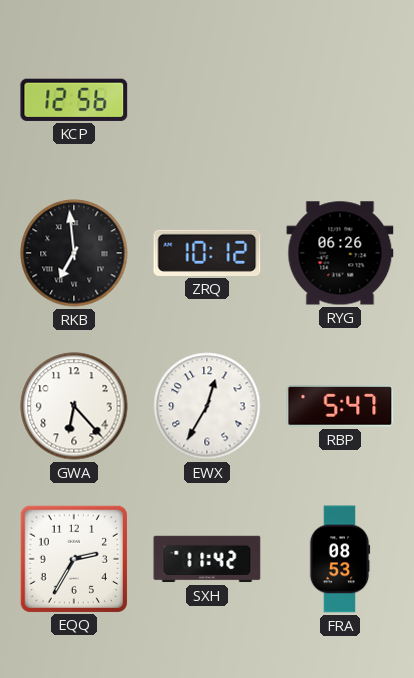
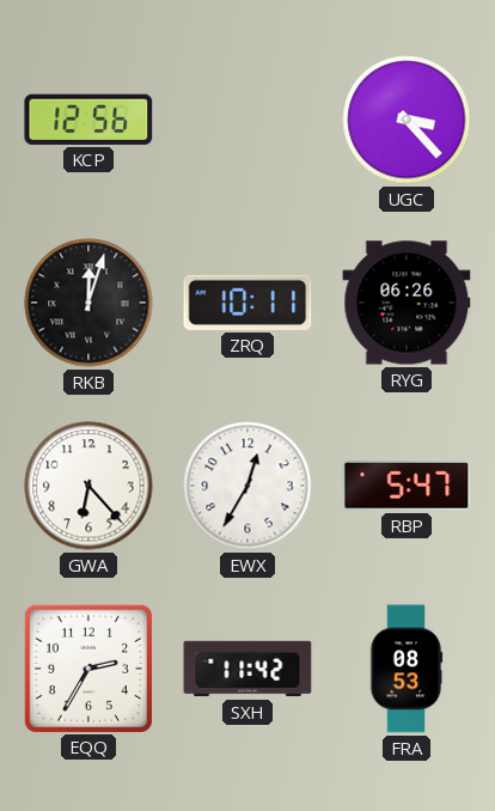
UGC: none -> 3:23 (407, 120)
RKB: 6:59 -> 12:03 (88, 303)
ZRQ: 10:12 -> 10:11 (247, 303)
